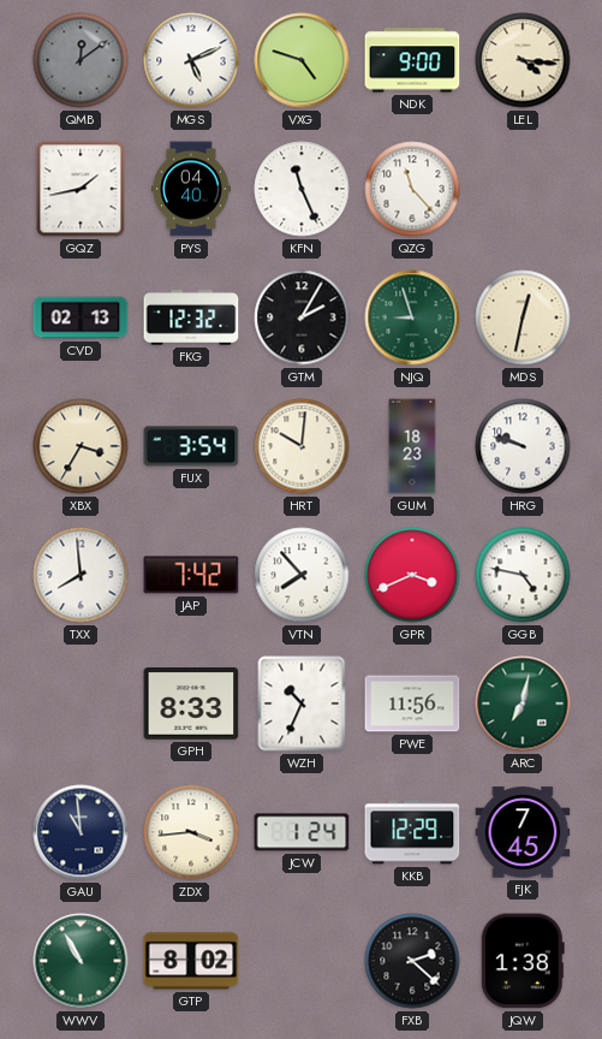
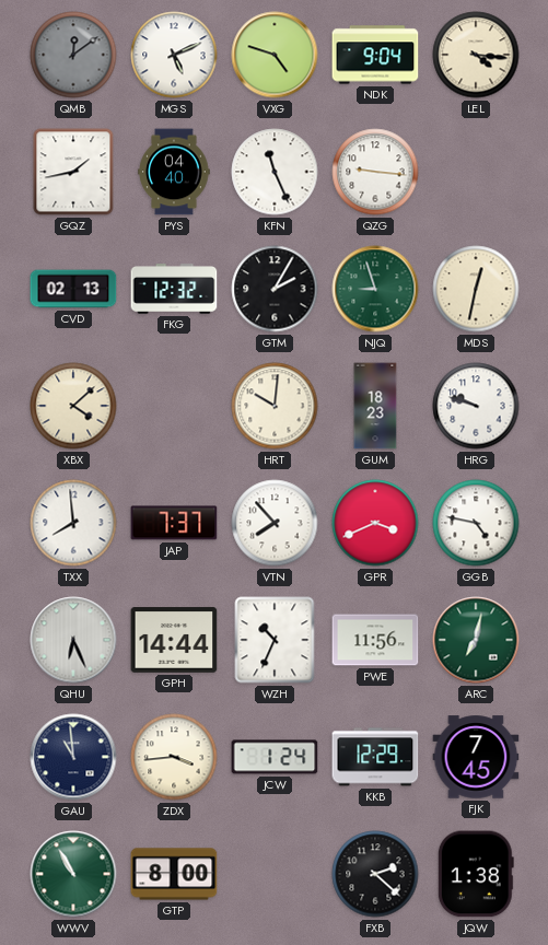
NDK: 9:00 -> 9:04 (375, 55)
QZG: 11:23 -> 9:16 (375, 172)
XBX: 3:35 -> 4:08 (73, 406)
FUX: 3:54 -> none (191, 446)
JAP: 7:42 -> 7:37 (174, 523)
QHU: none -> 6:26 (73, 640)
GPH: 8:33 -> 14:44 (174, 640)
GTP: 8:02 -> 8:00 (174, 874)
